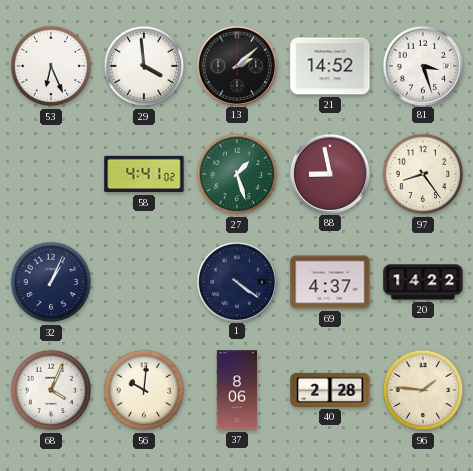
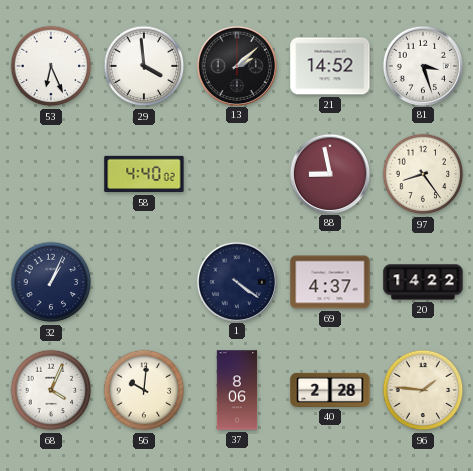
58: 4:41 -> 4:40 (144, 174)
27: 1:27 -> none (237, 174)
